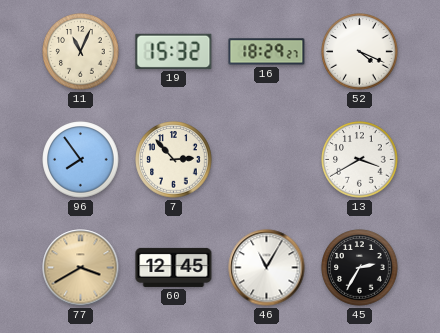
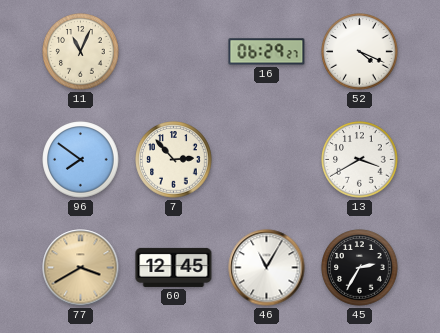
19: 15:32 -> none (174, 51)
16: 18:29 -> 06:29 (267, 52)
96: 7:54 -> 7:51 (81, 160)
